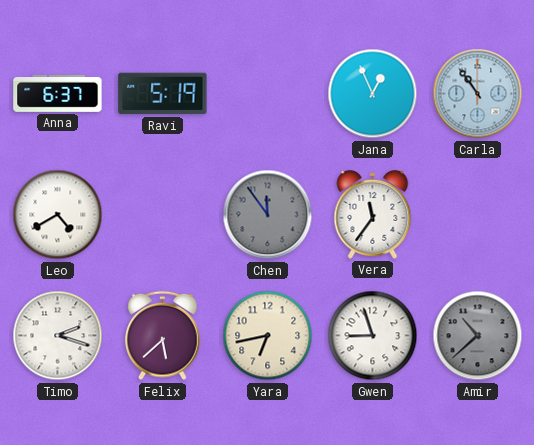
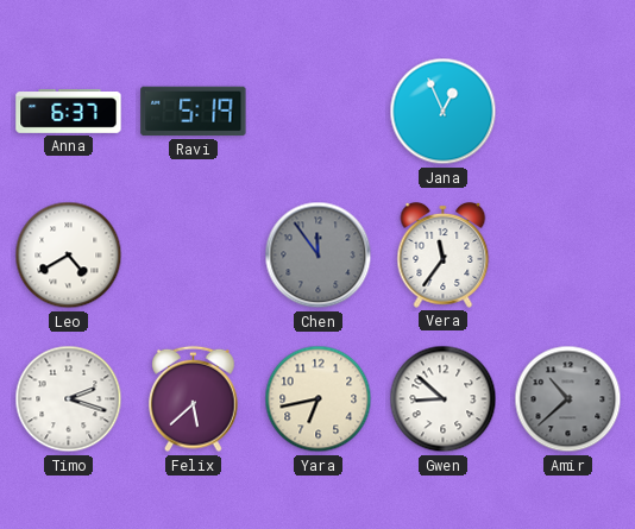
Carla: 10:54 -> none (478, 94)
Gwen: 8:57 -> 8:52 (444, 399)
